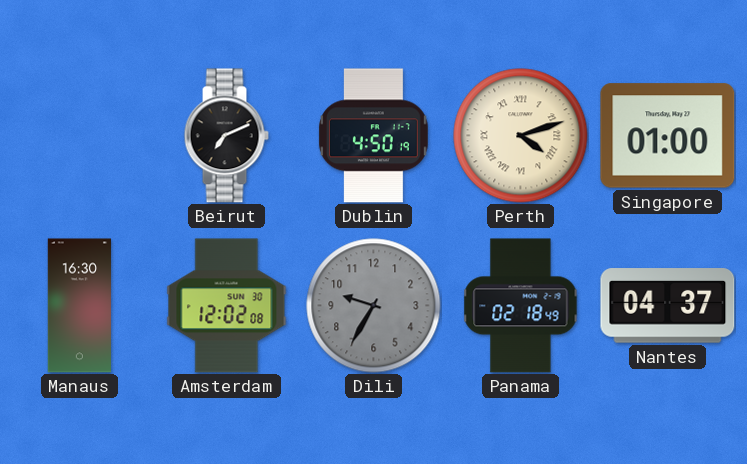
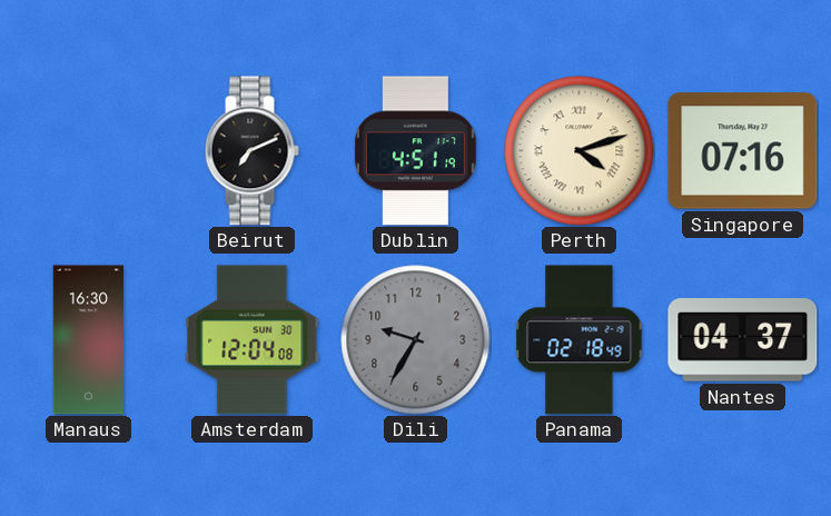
Dublin: 4:50 -> 4:51 (415, 151)
Singapore: 01:00 -> 07:16 (743, 151)
Amsterdam: 12:02 -> 12:04 (253, 340)
